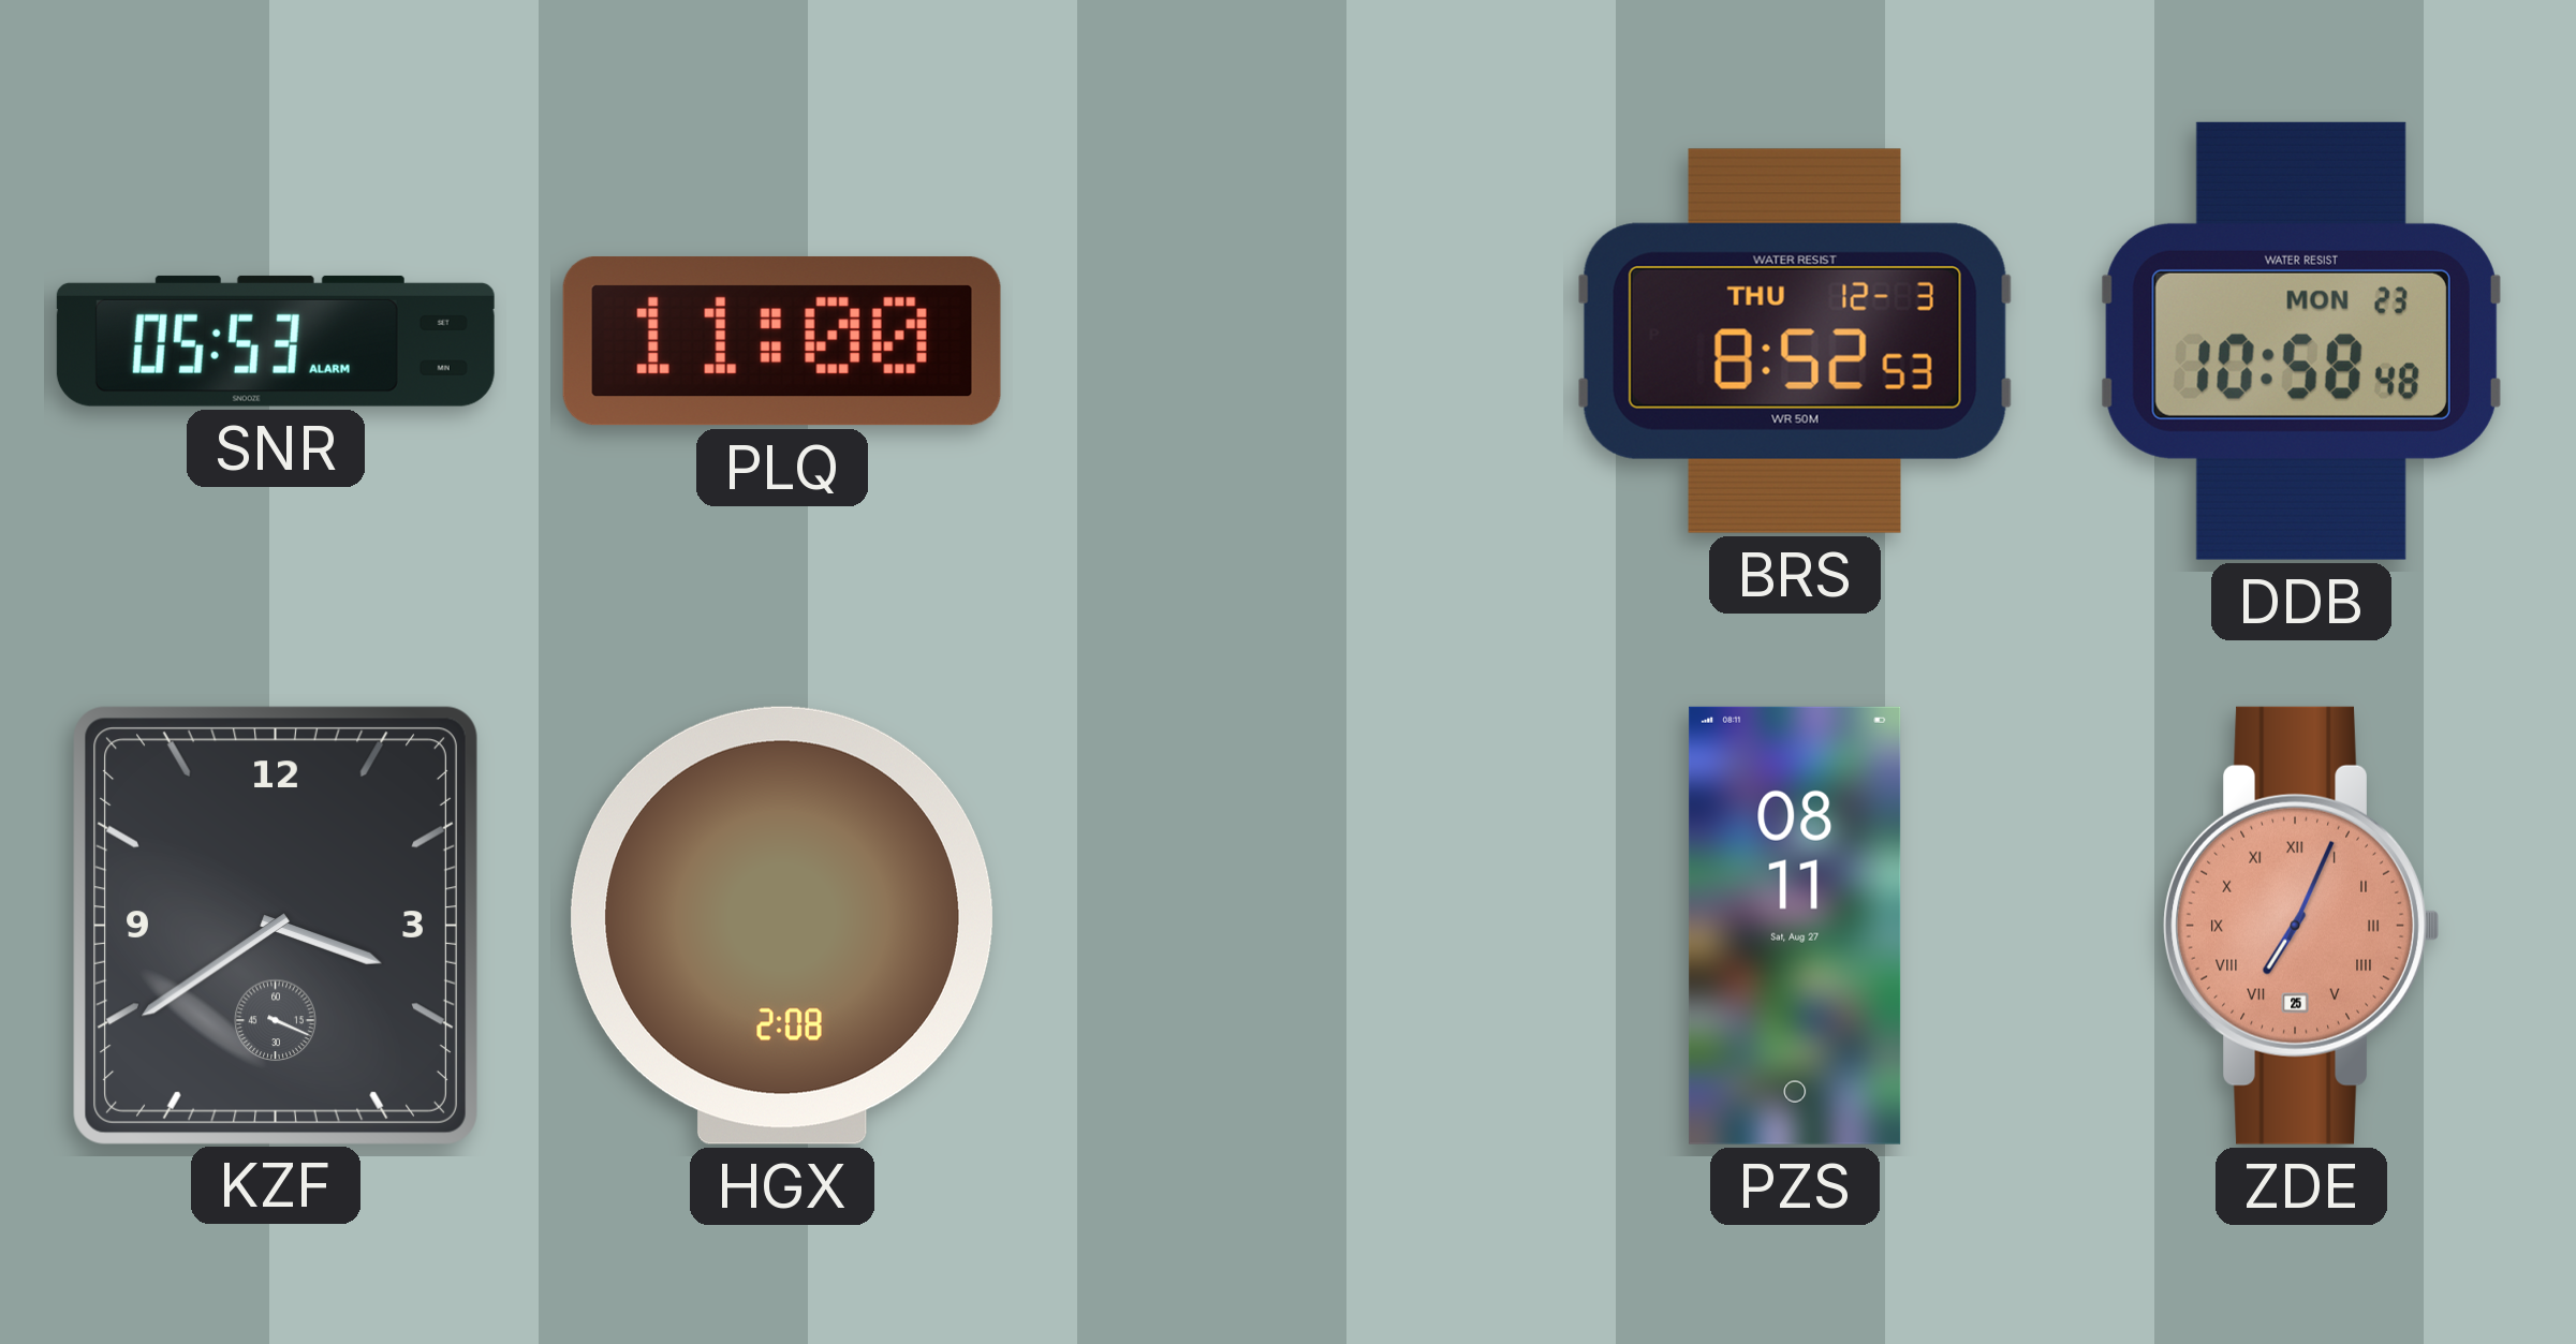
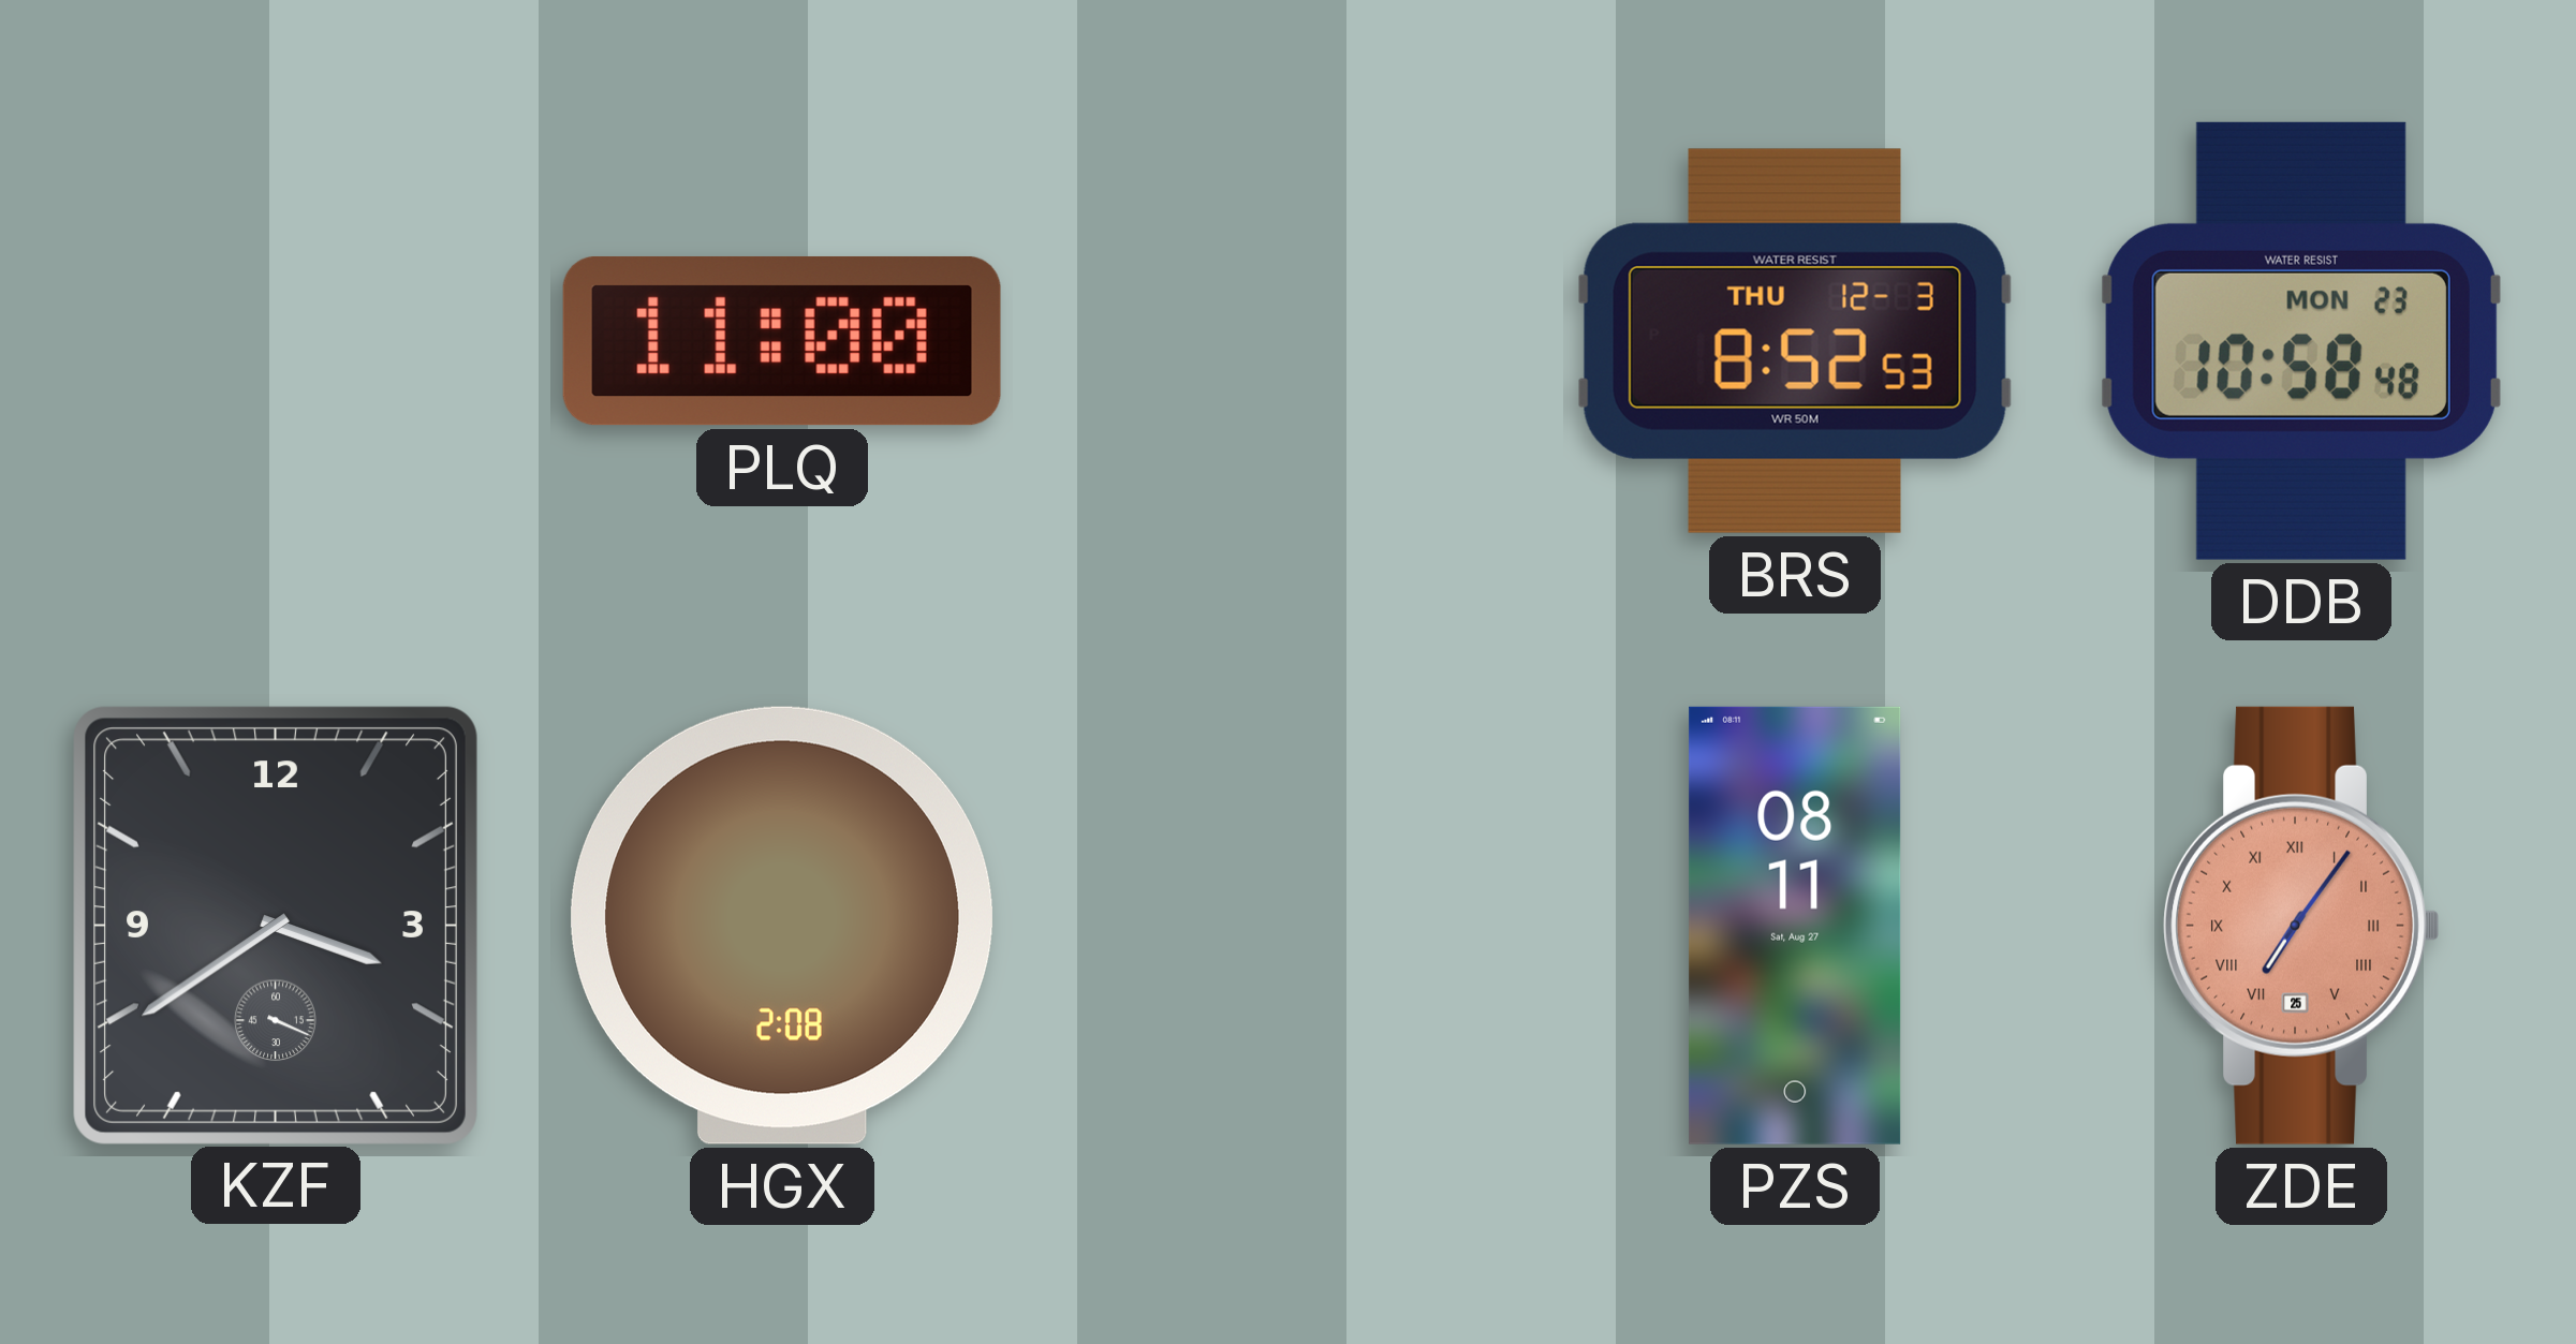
SNR: 05:53 -> none (276, 341)
ZDE: 7:04 -> 7:06 (2301, 926)
